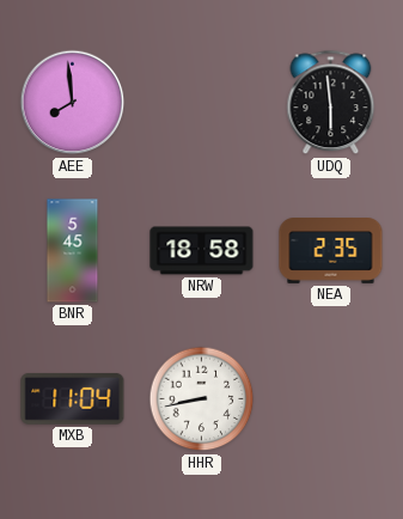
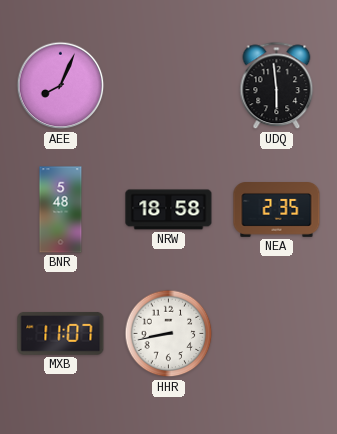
AEE: 7:59 -> 8:04 (61, 86)
BNR: 5:45 -> 5:48 (61, 210)
MXB: 11:04 -> 11:07 (61, 334)
